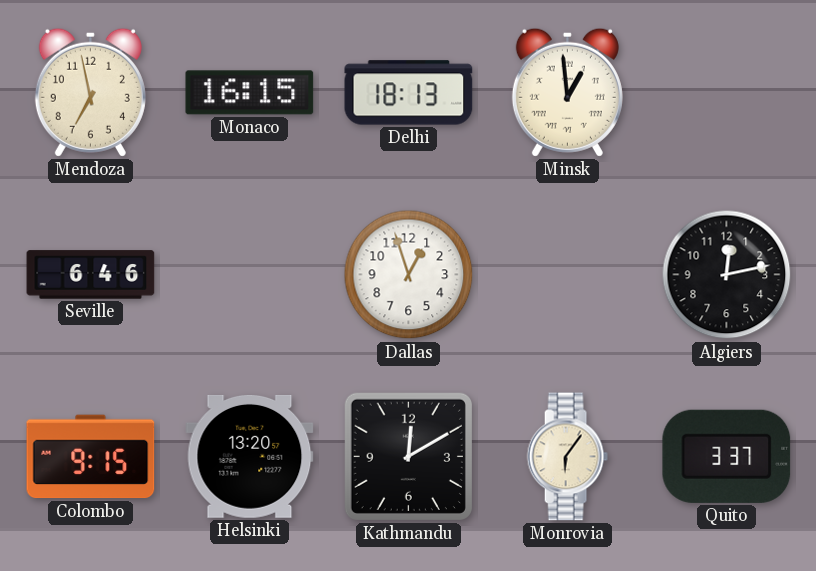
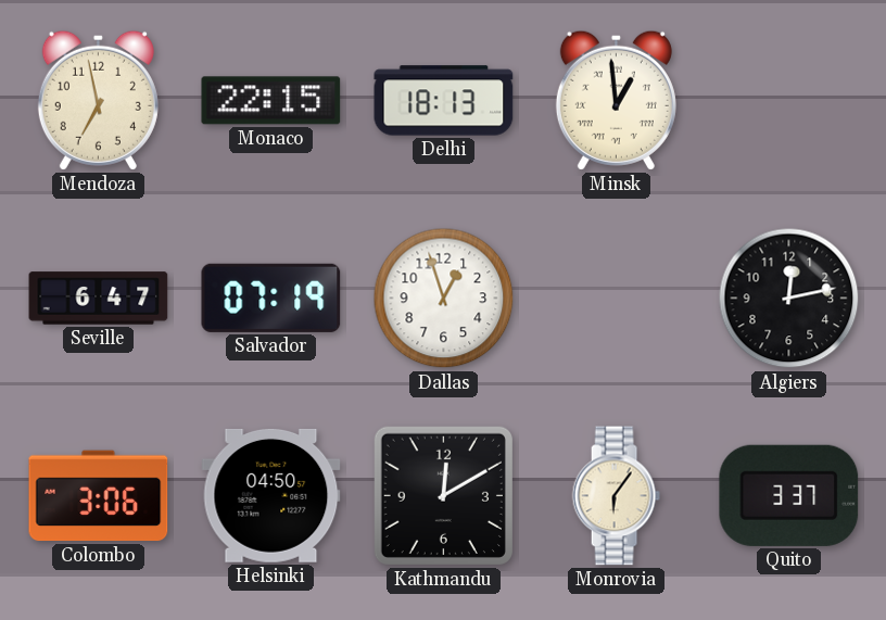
Monaco: 16:15 -> 22:15 (271, 101)
Seville: 6:46 -> 6:47 (99, 299)
Salvador: none -> 07:19 (271, 298)
Colombo: 9:15 -> 3:06 (99, 496)
Helsinki: 13:20 -> 04:50 (271, 495)
